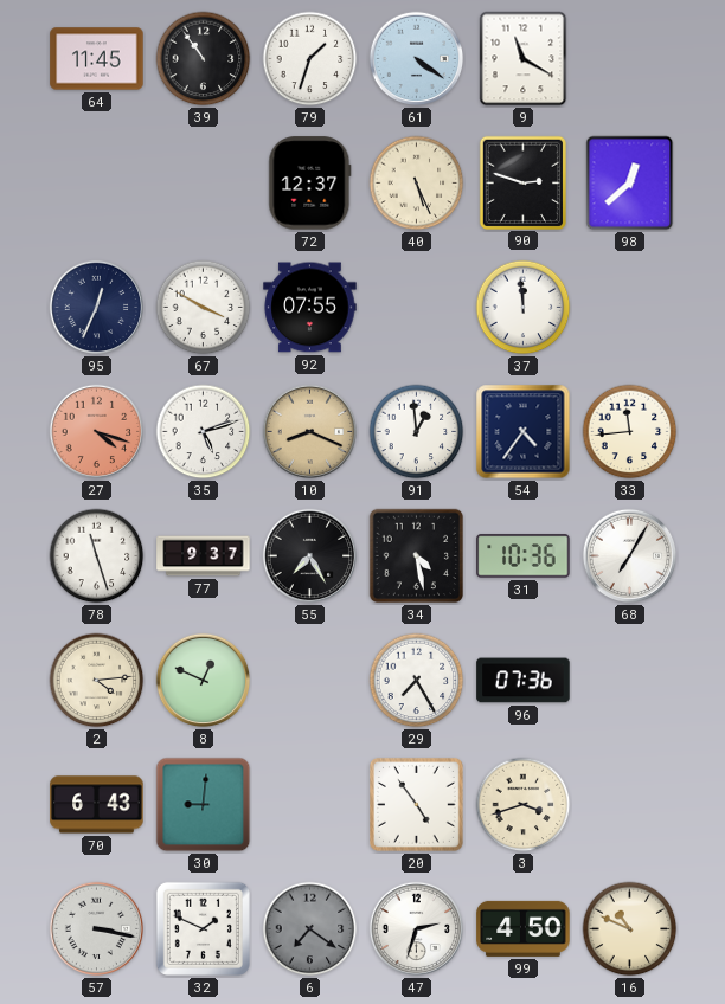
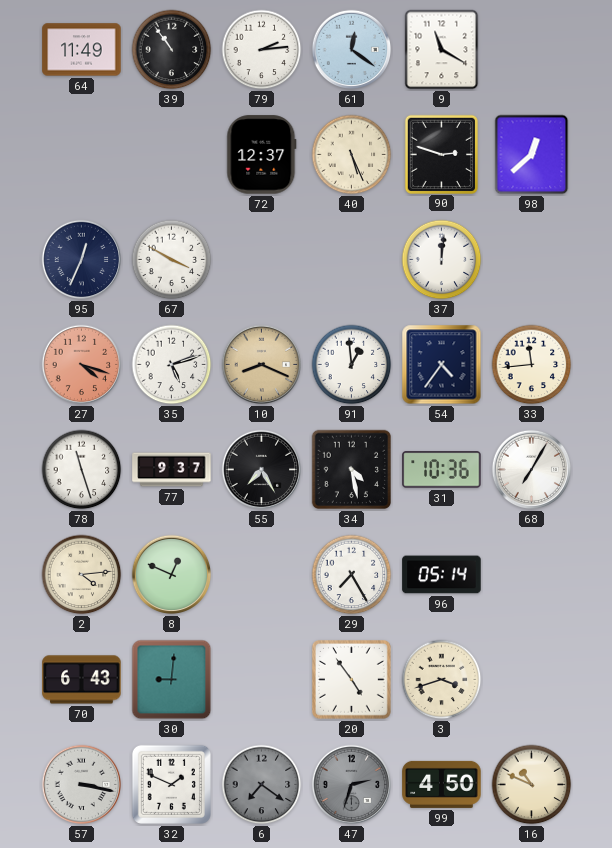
64: 11:45 -> 11:49 (82, 50)
79: 1:33 -> 2:14 (262, 50)
61: 4:21 -> 12:21 (352, 50)
92: 07:55 -> none (310, 308)
37: 11:59 -> 12:01 (442, 260)
96: 07:36 -> 05:14 (442, 575)
47 dial: white -> grey (352, 785)
